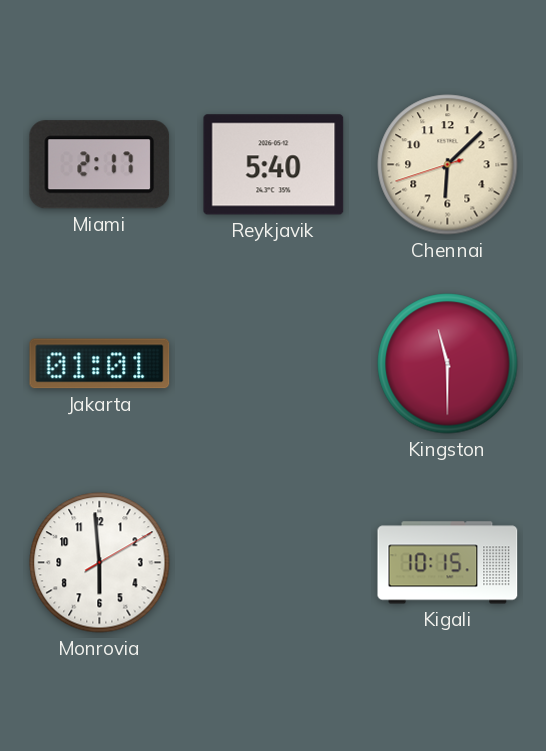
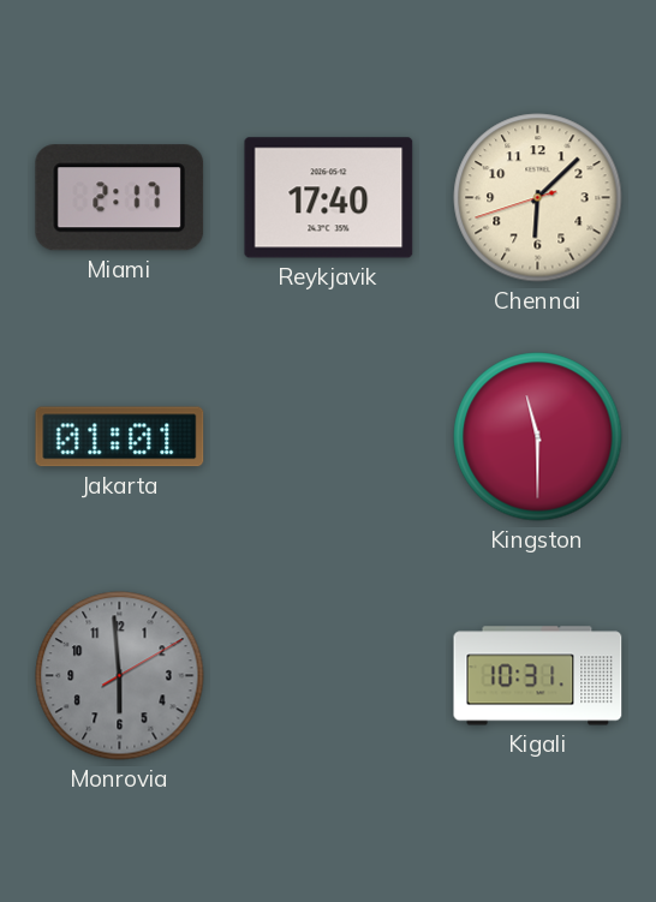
Reykjavik: 5:40 -> 17:40 (329, 198)
Monrovia dial: white -> grey (120, 676)
Kigali: 10:15 -> 10:31 (538, 676)
